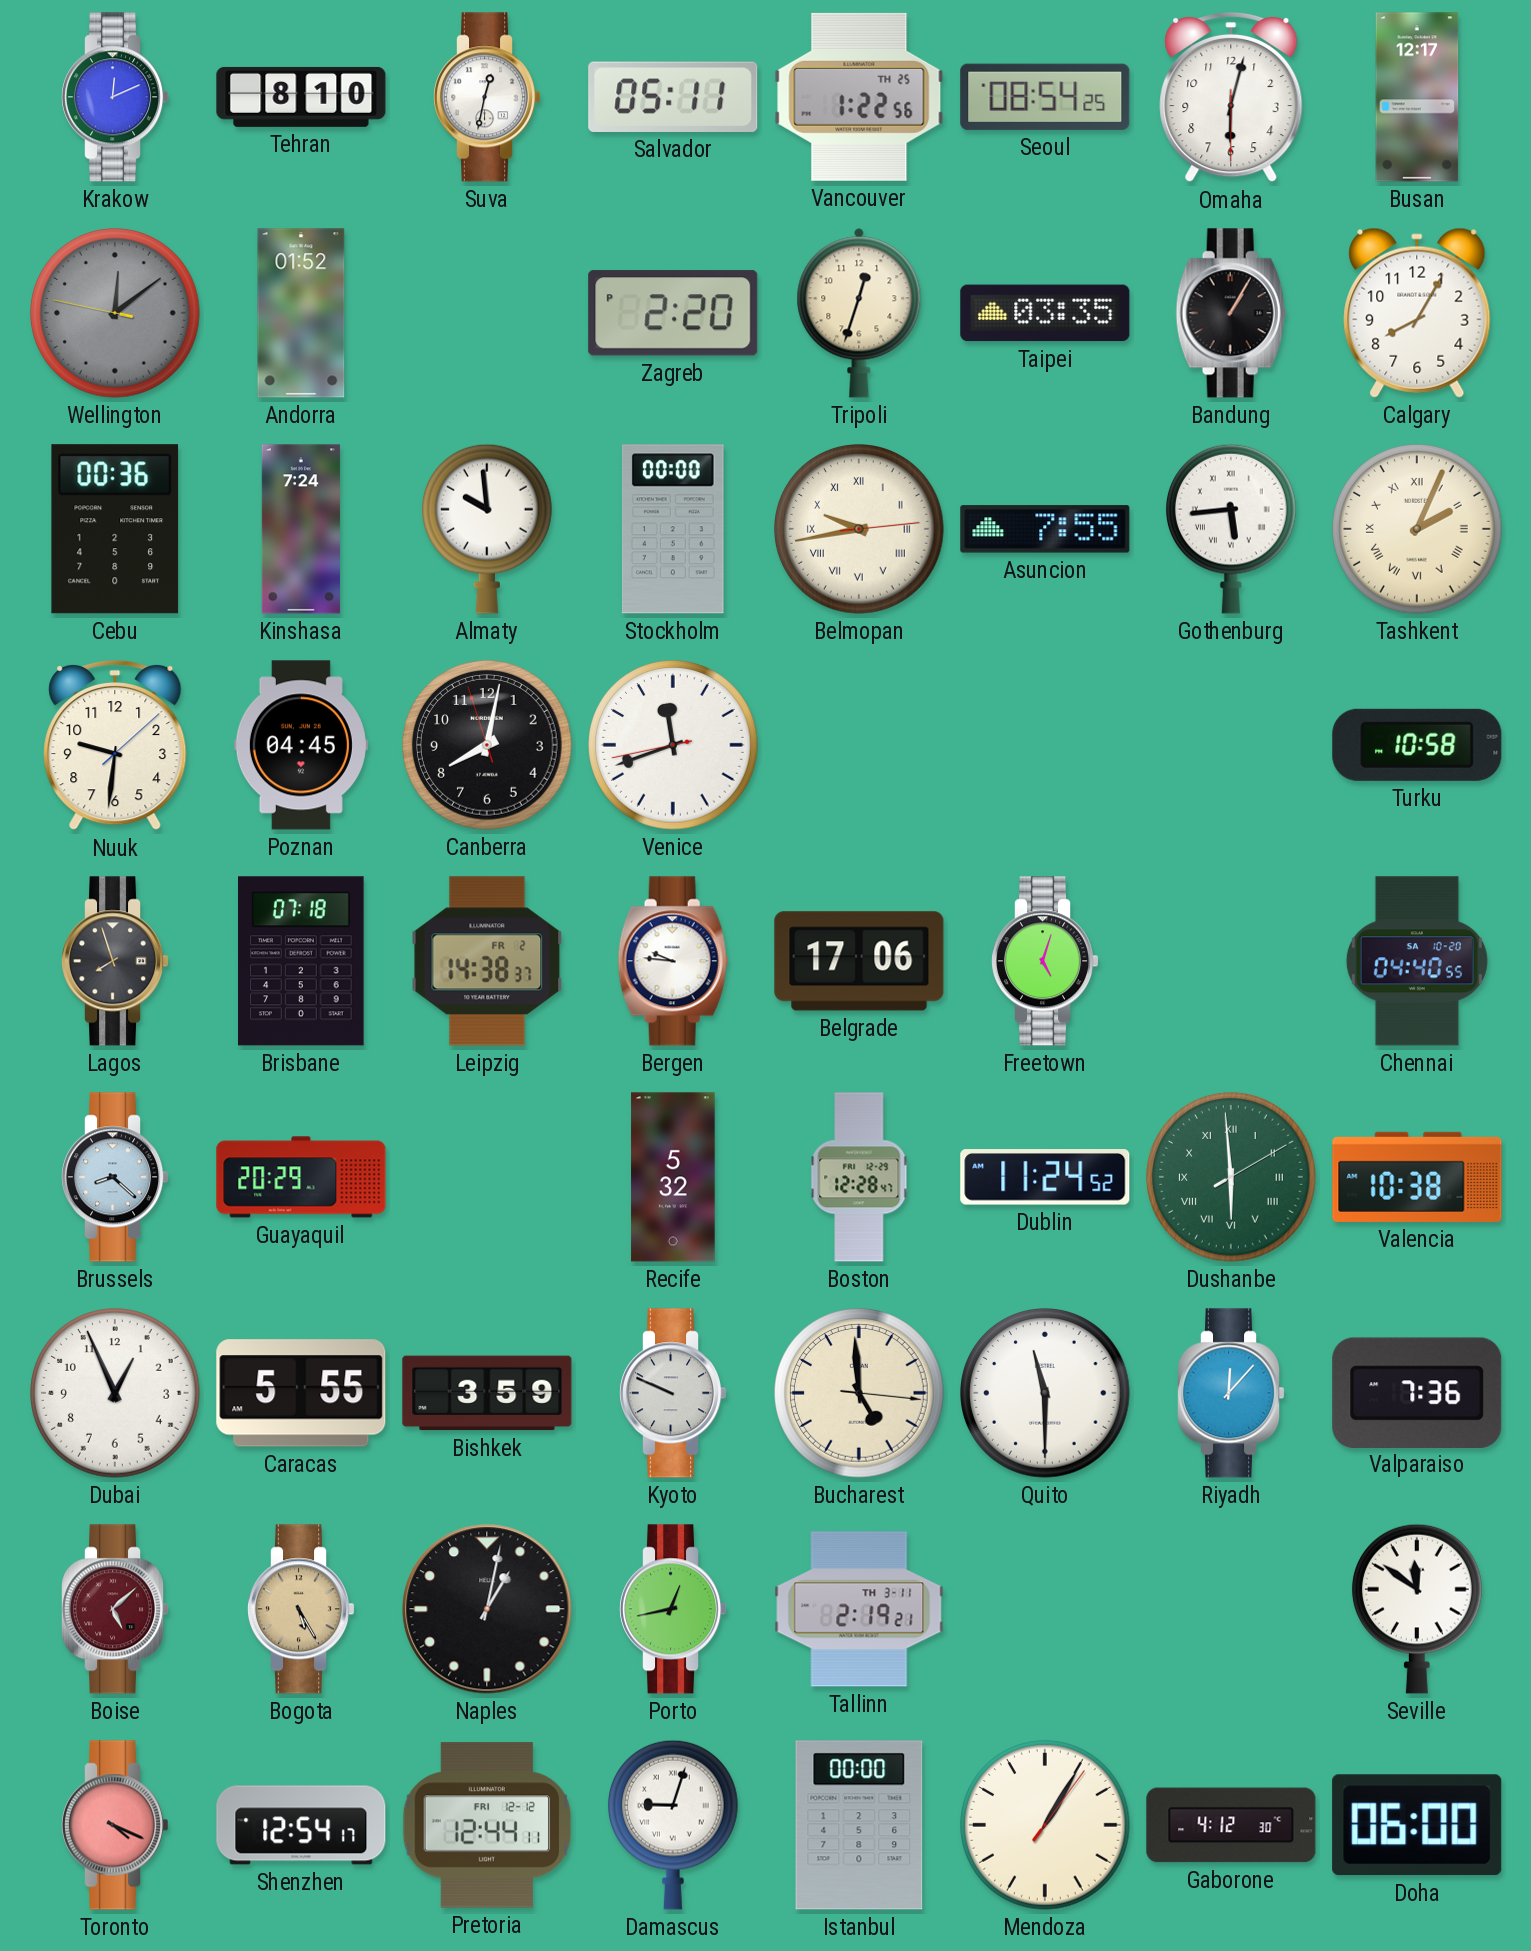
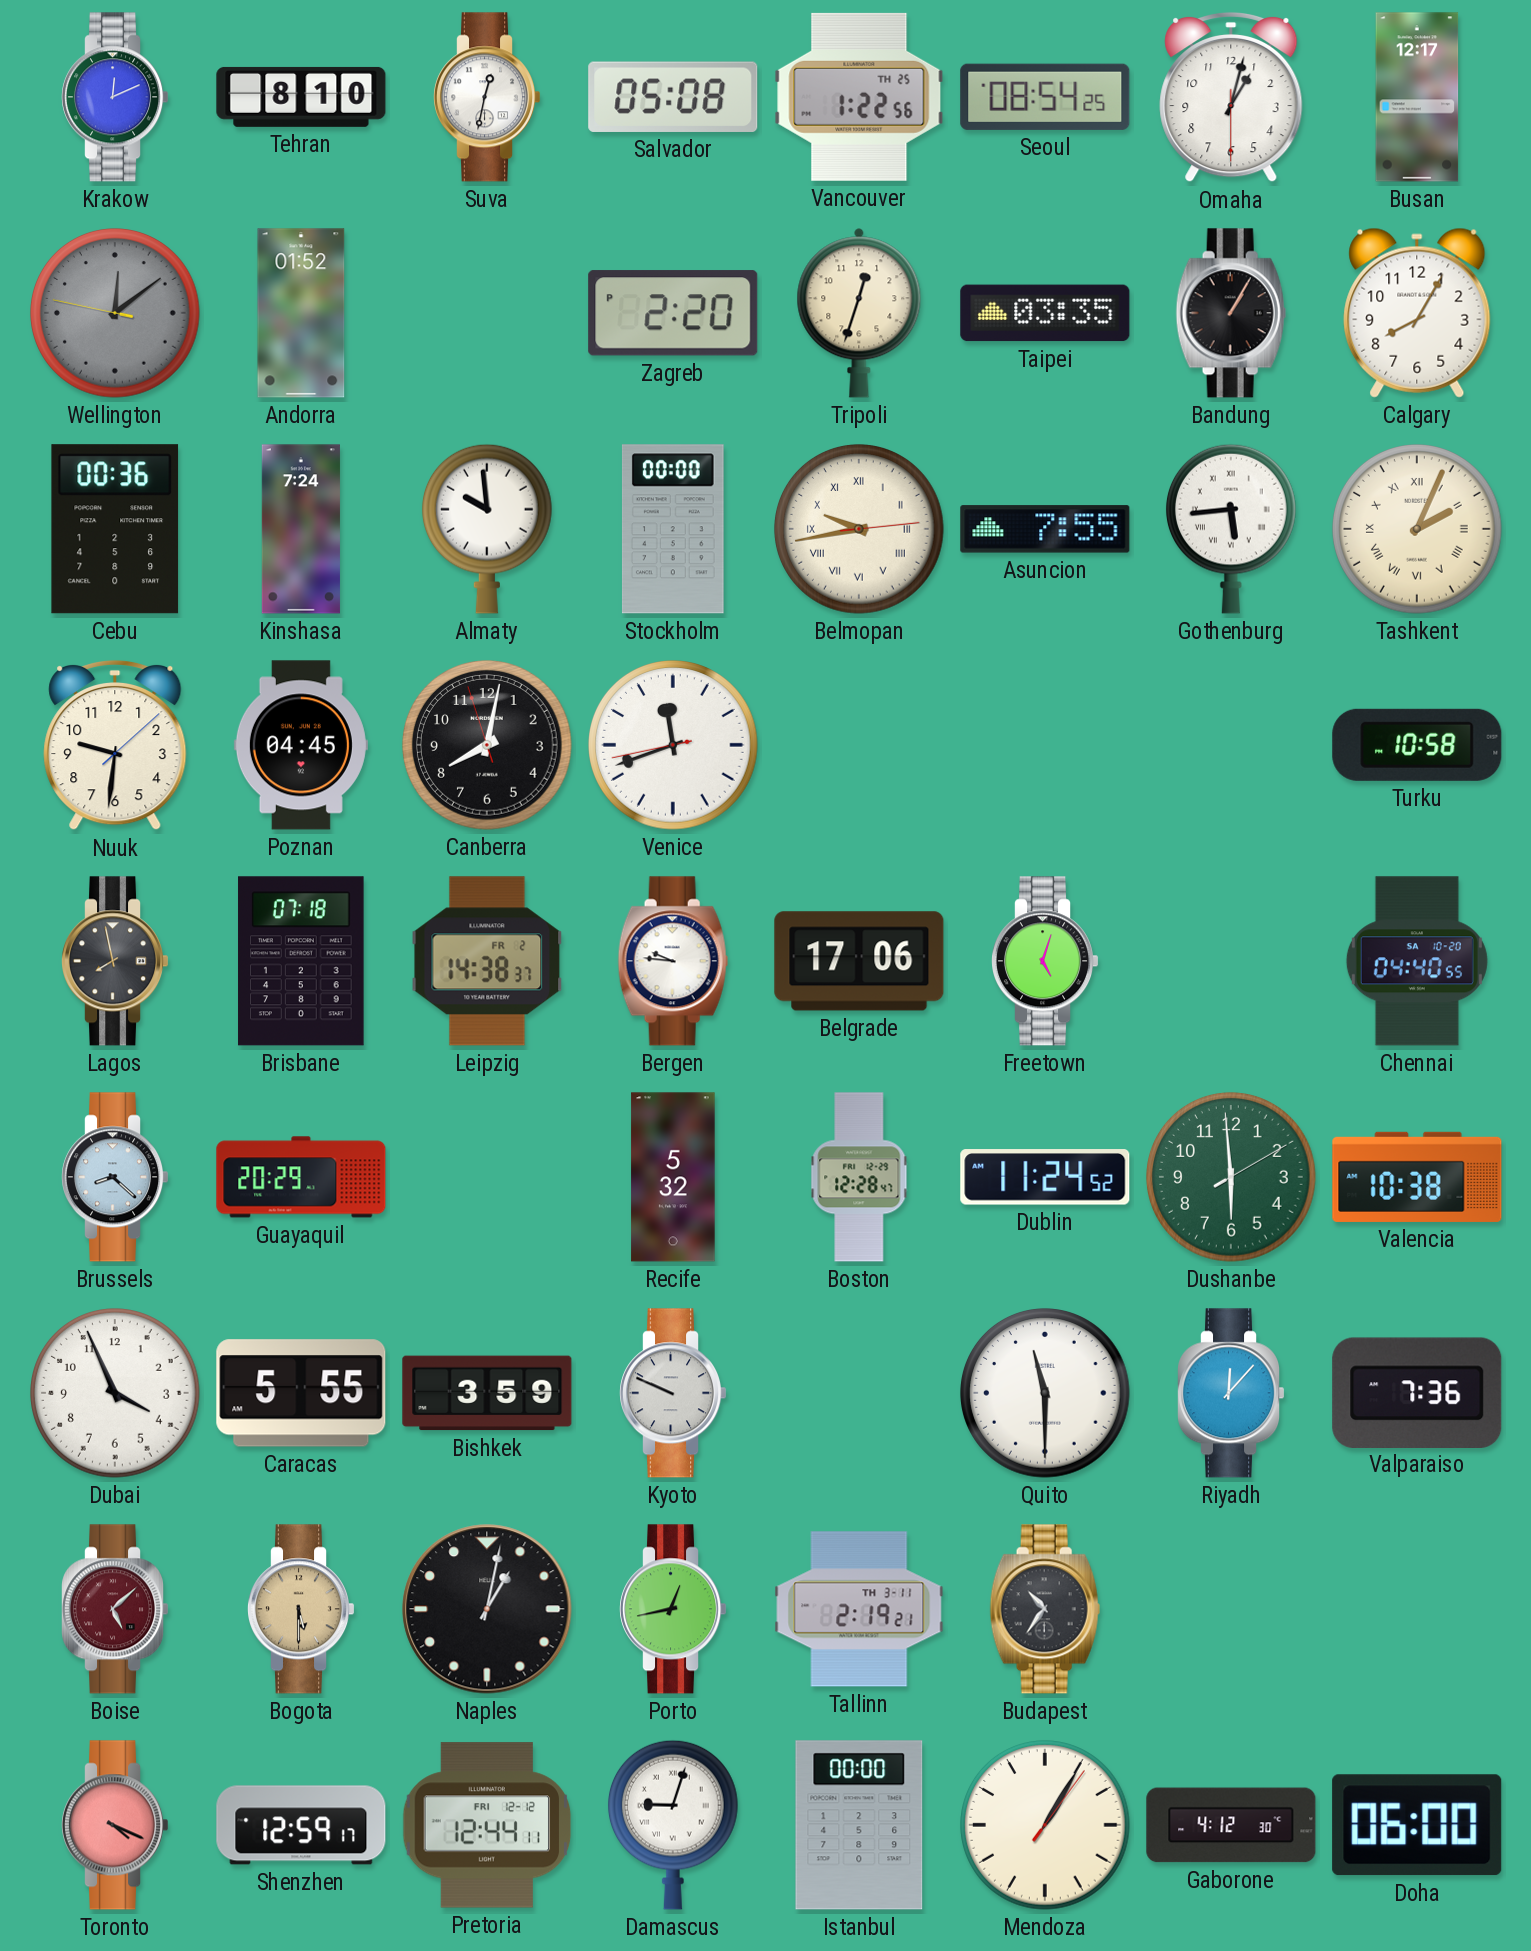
Salvador: 05:11 -> 05:08 (673, 97)
Omaha: 6:02 -> 1:02 (1231, 97)
Lagos: 7:57 -> 7:58 (116, 961)
Dushanbe numerals: Roman -> Arabic (1231, 1177)
Dubai: 12:56 -> 3:56 (115, 1393)
Bucharest: 4:59 -> none (859, 1393)
Bogota: 5:25 -> 5:30 (302, 1609)
Budapest: none -> 10:36 (1045, 1609)
Seville: 11:51 -> none (1417, 1609)
Shenzhen: 12:54 -> 12:59 (301, 1825)
